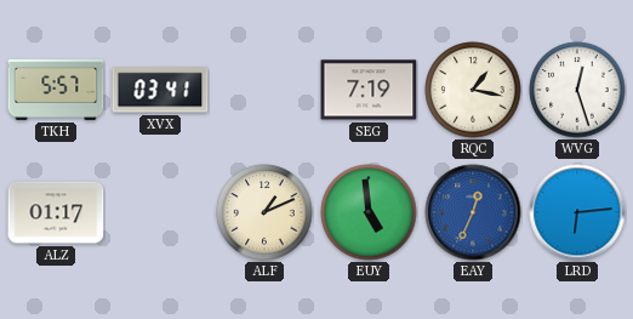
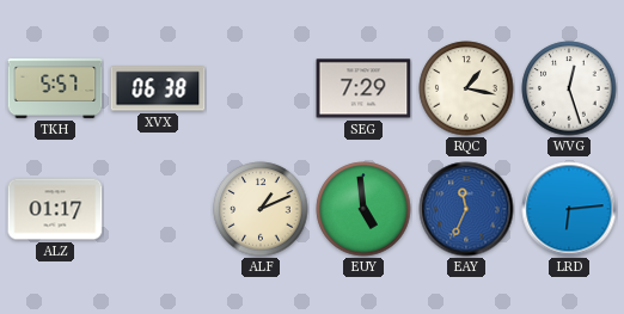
XVX: 03:41 -> 06:38 (158, 88)
SEG: 7:19 -> 7:29 (363, 88)
EAY: 12:34 -> 11:34 (466, 209)
